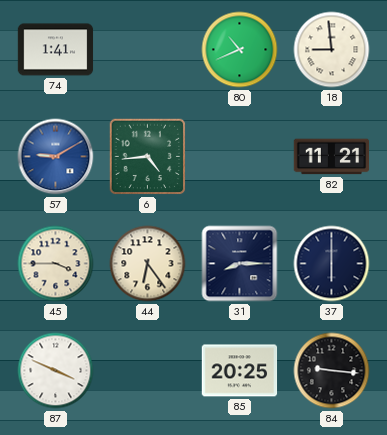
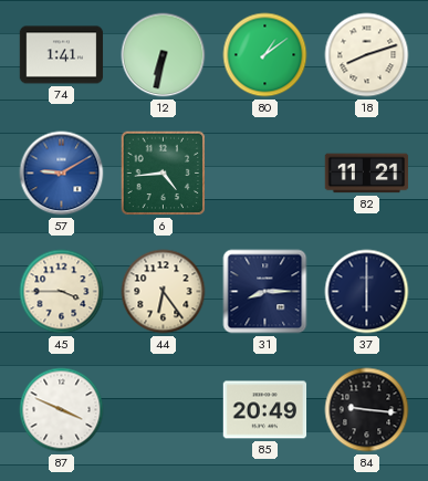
12: none -> 6:32 (164, 55)
80: 10:41 -> 1:09 (265, 55)
18: 8:59 -> 8:12 (367, 55)
85: 20:25 -> 20:49 (265, 410)
